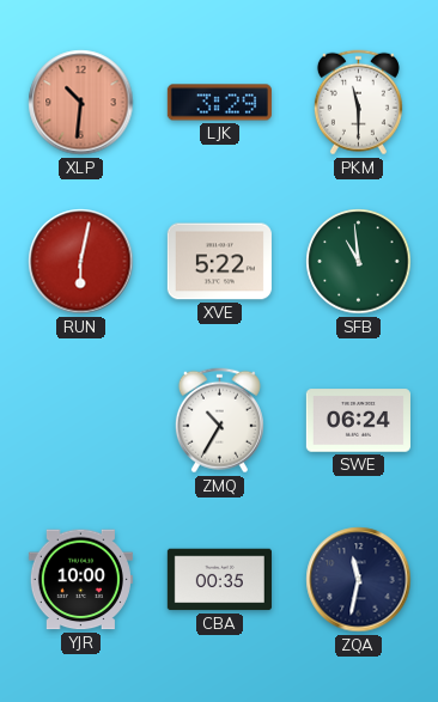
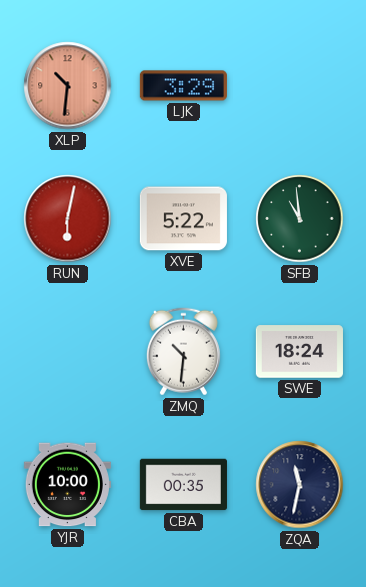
PKM: 11:30 -> none (358, 103)
ZMQ: 10:35 -> 10:31 (183, 352)
SWE: 06:24 -> 18:24 (299, 352)
